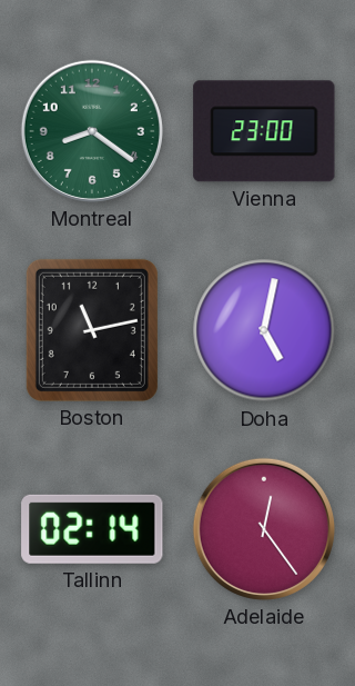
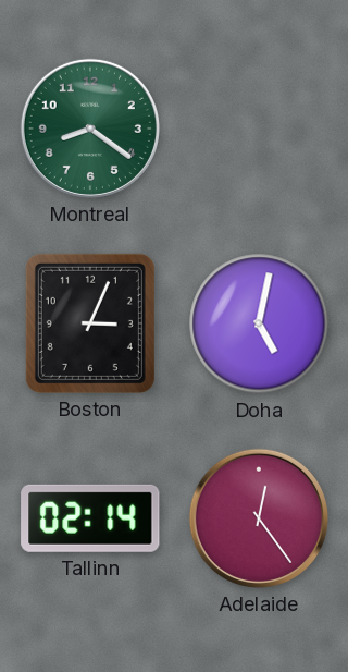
Vienna: 23:00 -> none (264, 131)
Boston: 11:13 -> 3:04 (90, 323)
